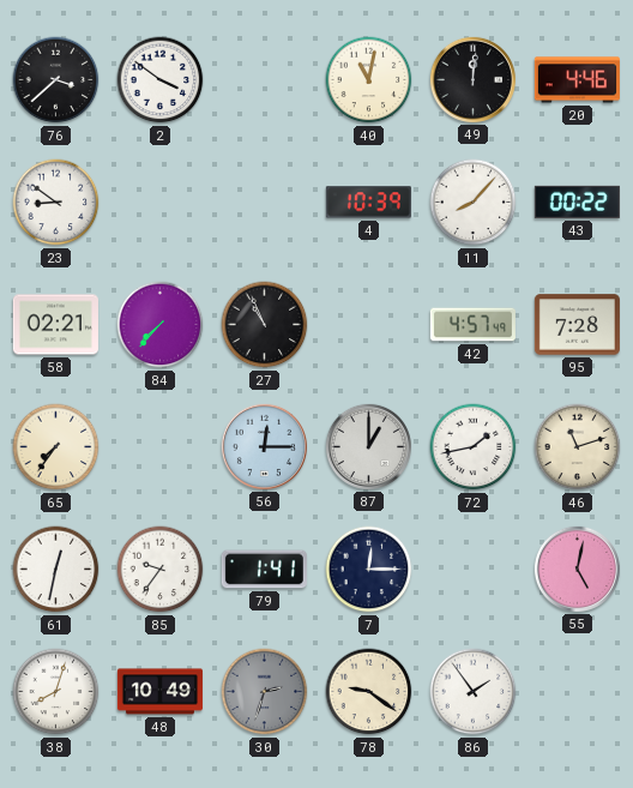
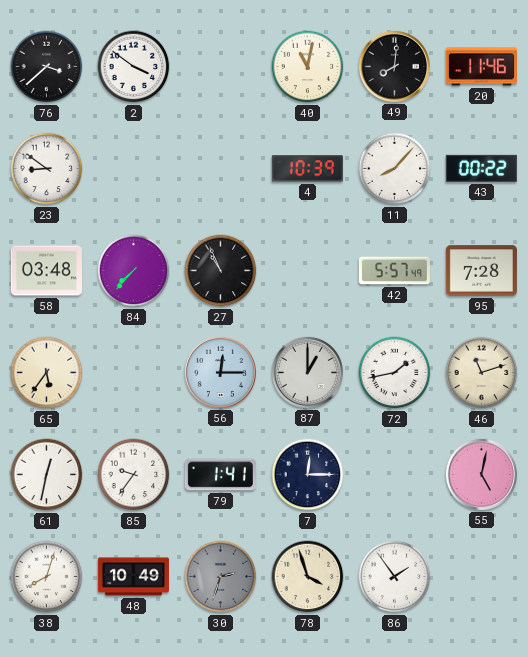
49: 12:01 -> 8:01 (394, 66)
20: 4:46 -> 11:46 (481, 67)
58: 02:21 -> 03:48 (46, 271)
42: 4:57 -> 5:57 (394, 271)
65: 7:36 -> 5:36 (47, 373)
78: 9:21 -> 3:57 (308, 577)
